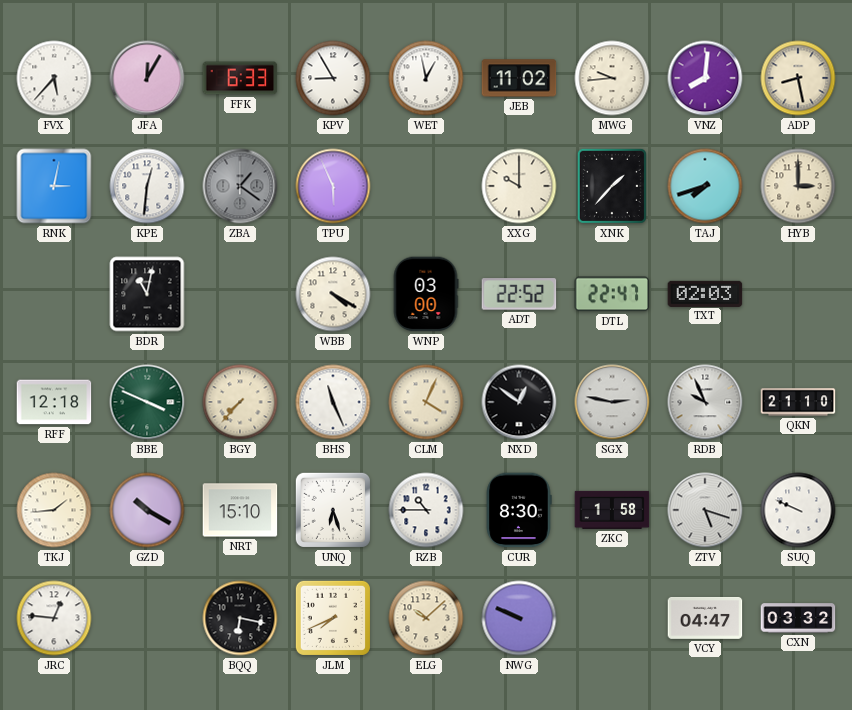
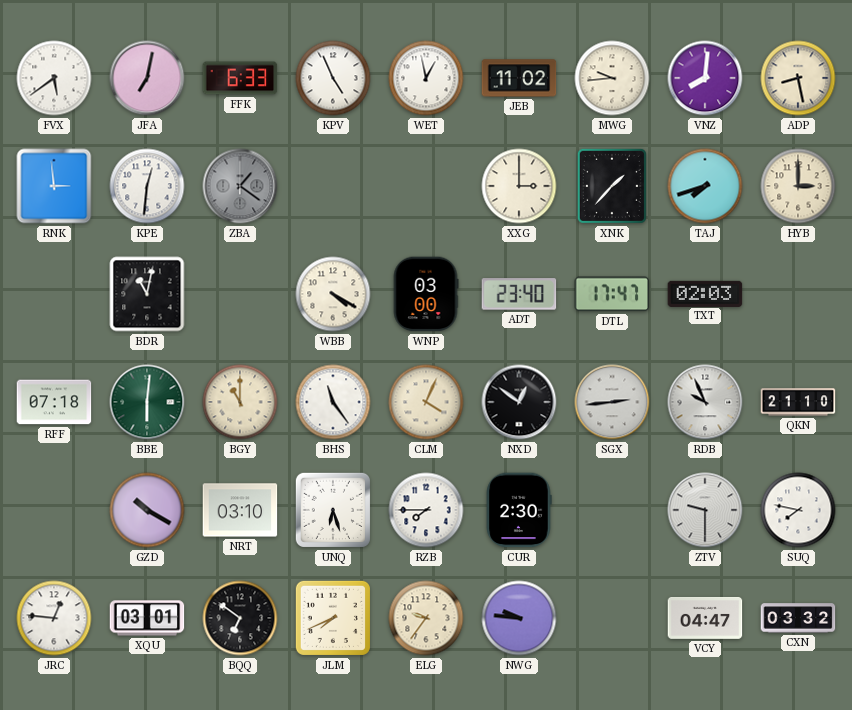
FVX: 5:37 -> 5:39 (54, 78)
JFA: 12:05 -> 7:02 (147, 78)
KPV: 8:55 -> 4:56 (333, 78)
RNK: 3:02 -> 2:59 (54, 186)
TPU: 5:56 -> none (333, 186)
XXG: 10:00 -> 3:00 (519, 186)
ADT: 22:52 -> 23:40 (519, 294)
DTL: 22:47 -> 17:47 (612, 294)
RFF: 12:18 -> 07:18 (54, 402)
BBE: 3:49 -> 6:01 (147, 402)
BGY: 7:37 -> 11:00 (240, 402)
BHS: 11:26 -> 11:24 (333, 402)
SGX: 2:47 -> 2:44 (612, 402)
TKJ: 1:44 -> none (54, 510)
NRT: 15:10 -> 03:10 (240, 510)
RZB: 10:45 -> 7:45 (426, 510)
CUR: 8:30 -> 2:30 (519, 510)
ZKC: 1:58 -> none (612, 510)
ZTV: 5:18 -> 9:30 (705, 510)
SUQ: 9:49 -> 7:47 (798, 510)
XQU: none -> 03:01 (147, 618)
BQQ: 6:17 -> 6:51 (240, 618)
ELG: 10:08 -> 9:36 (426, 618)
NWG: 9:49 -> 9:46 (519, 618)
